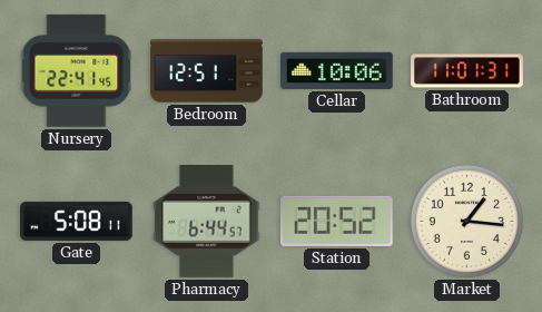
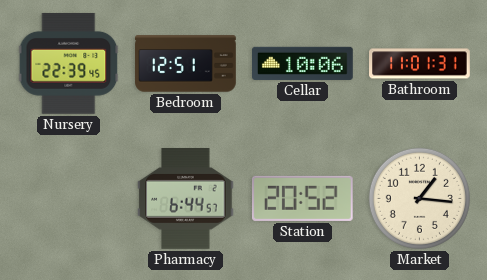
Nursery: 22:41 -> 22:39 (69, 63)
Gate: 5:08 -> none (77, 221)
